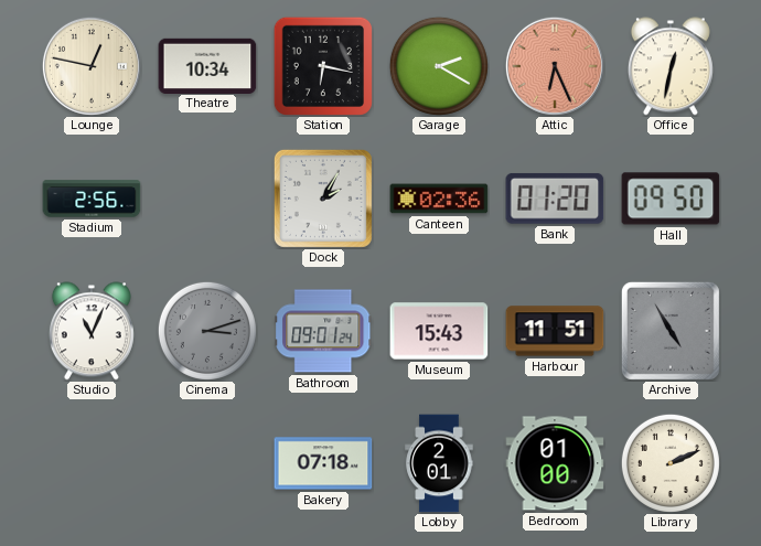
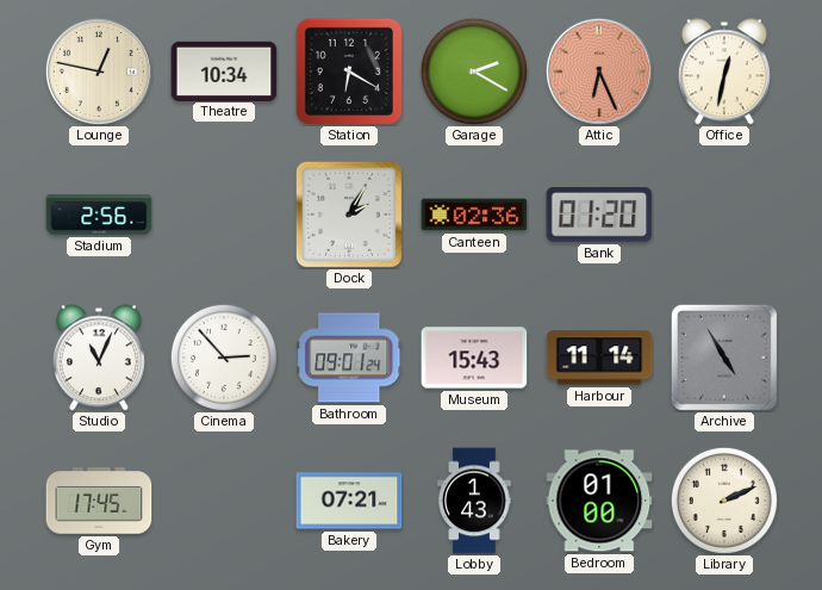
Station: 6:17 -> 6:20 (349, 72)
Hall: 09:50 -> none (671, 199)
Cinema: 3:12 -> 2:53 (224, 358)
Cinema dial: grey -> white (224, 358)
Harbour: 11:51 -> 11:14 (599, 358)
Gym: none -> 17:45 (99, 501)
Bakery: 07:18 -> 07:21 (349, 501)
Lobby: 2:01 -> 1:43 (474, 501)
